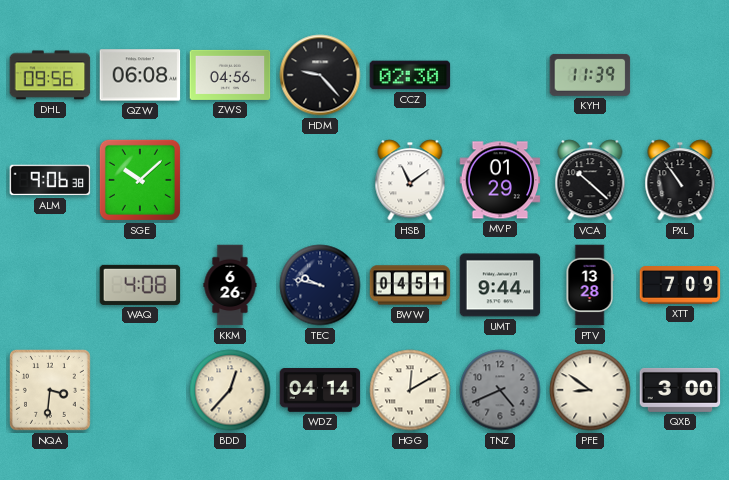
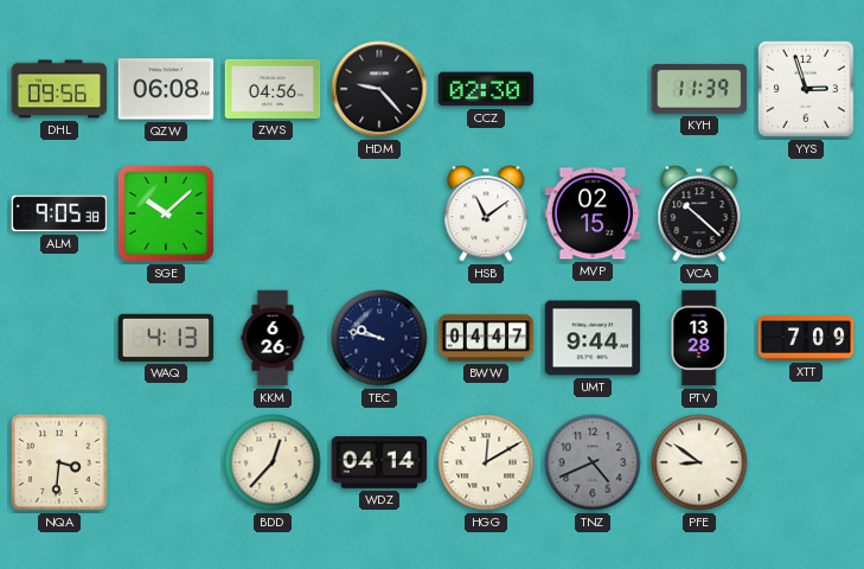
YYS: none -> 2:57 (807, 90)
ALM: 9:06 -> 9:05 (59, 213)
MVP: 01:29 -> 02:15 (593, 213)
PXL: 10:54 -> none (680, 180)
WAQ: 4:08 -> 4:13 (166, 338)
BWW: 04:51 -> 04:47 (486, 338)
QXB: 3:00 -> none (680, 390)
